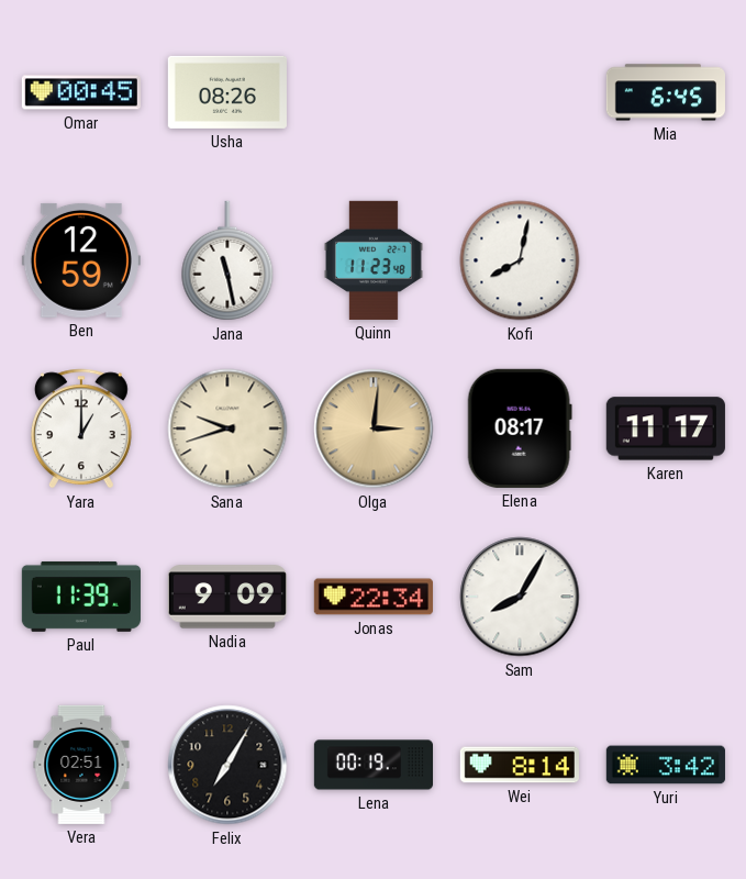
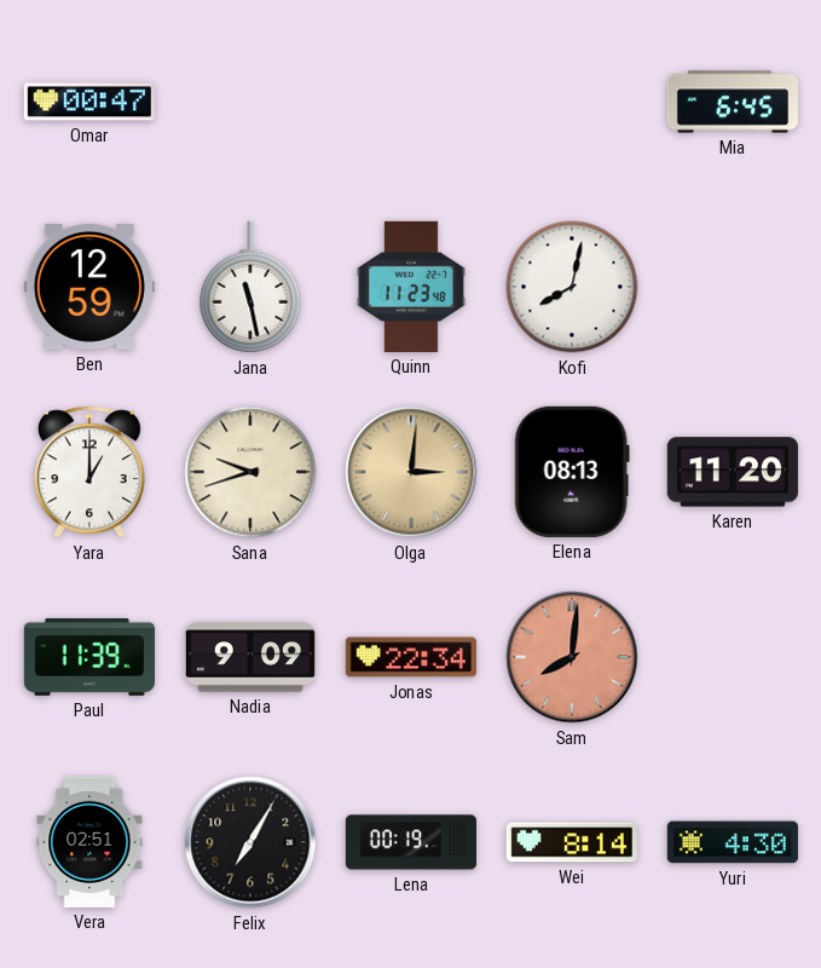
Omar: 00:45 -> 00:47 (89, 102)
Usha: 08:26 -> none (227, 92)
Elena: 08:17 -> 08:13 (572, 472)
Karen: 11:17 -> 11:20 (733, 472)
Sam: 8:05 -> 8:01 (572, 657)
Sam dial: white -> salmon (572, 657)
Yuri: 3:42 -> 4:30 (733, 842)
